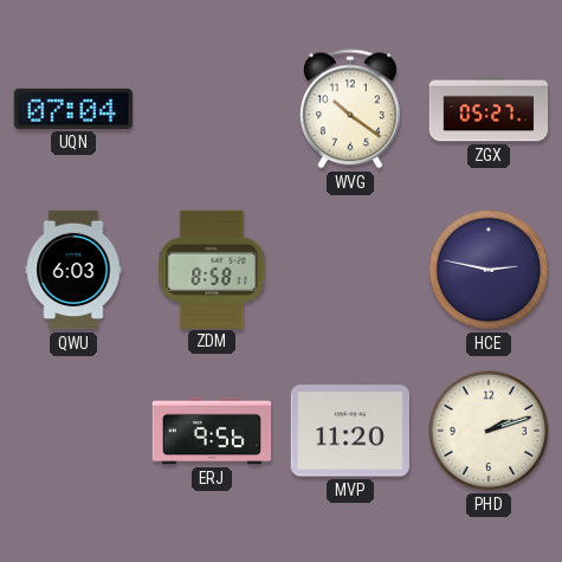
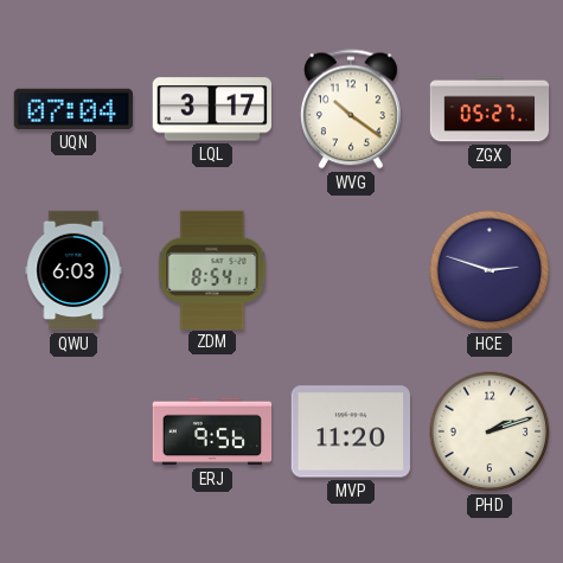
LQL: none -> 3:17 (211, 109)
ZDM: 8:58 -> 8:54 (212, 269)
HCE: 2:47 -> 2:48 (490, 270)
